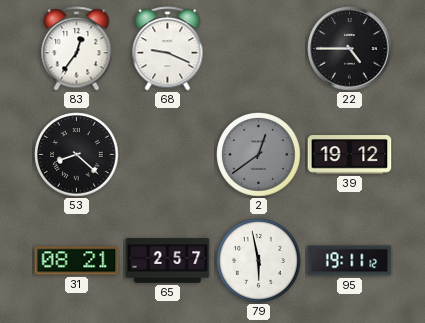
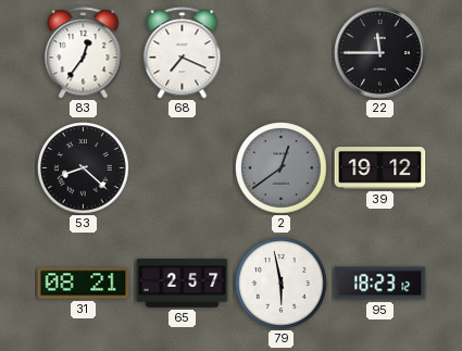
68: 9:19 -> 7:19 (183, 53)
22: 4:45 -> 11:45 (380, 53)
95: 19:11 -> 18:23 (380, 284)
